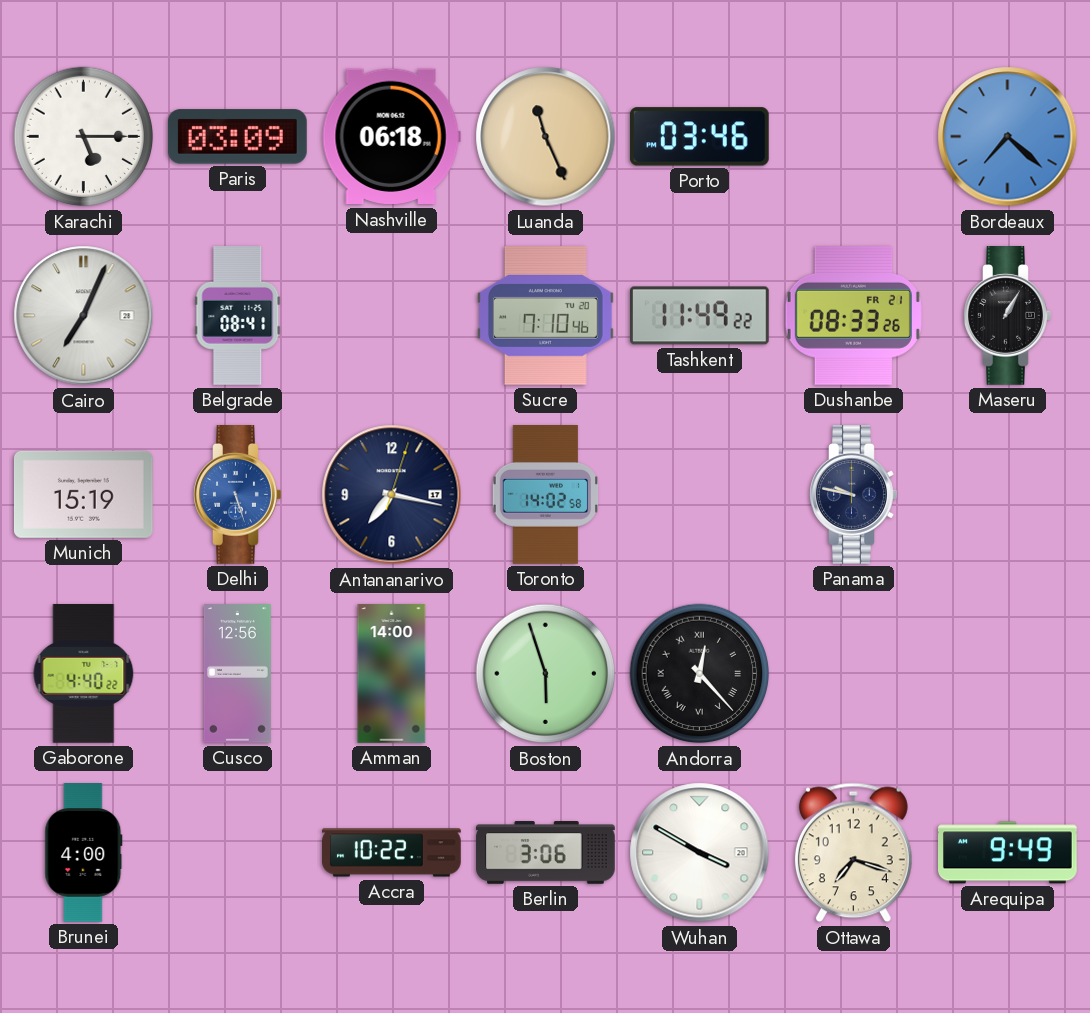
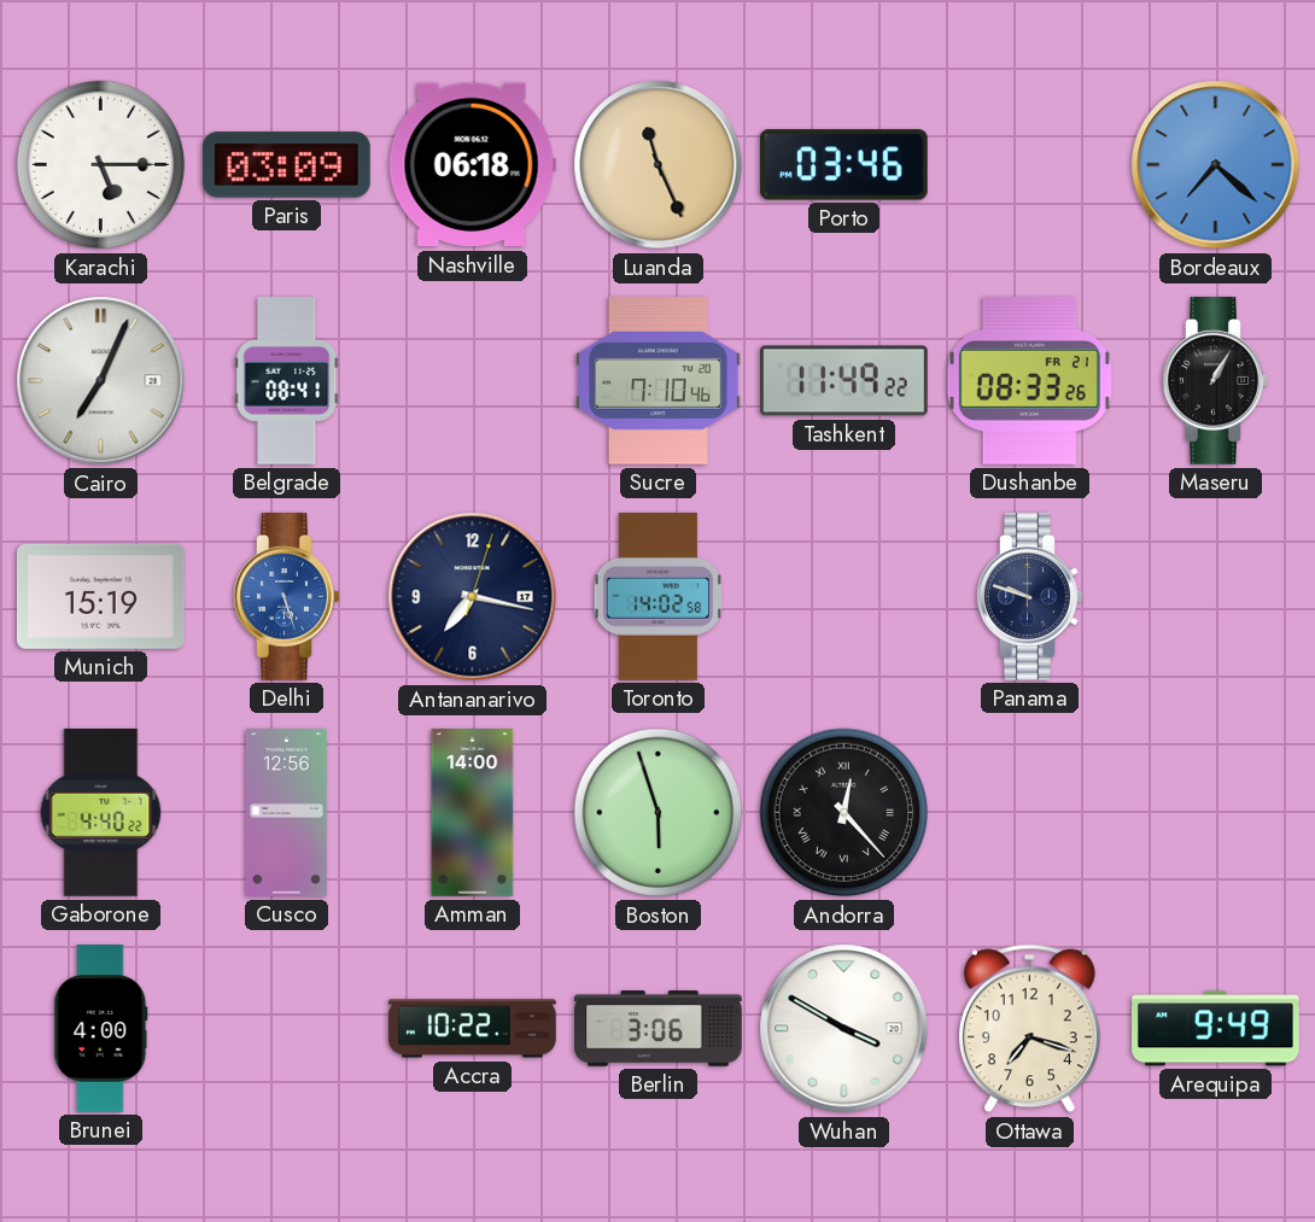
Panama: 9:47 -> 9:48 (1030, 597)
